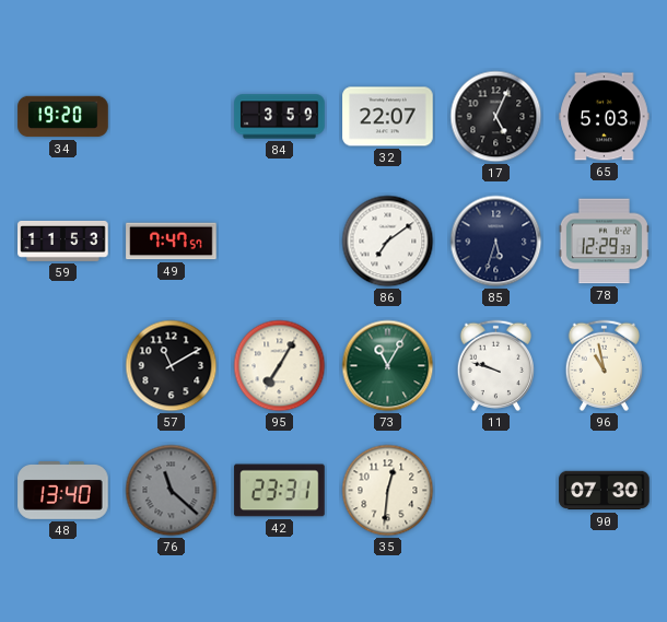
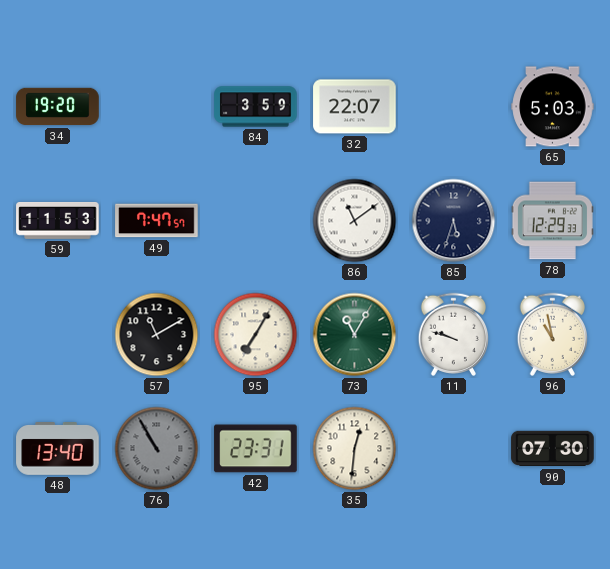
17: 5:04 -> none (496, 117)
86: 7:09 -> 11:09 (355, 221)
76: 11:22 -> 10:55 (157, 449)
